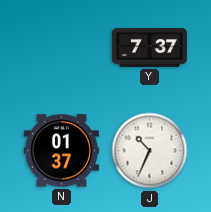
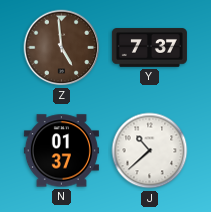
Z: none -> 4:59 (62, 48)
J: 10:34 -> 10:38 (150, 151)
